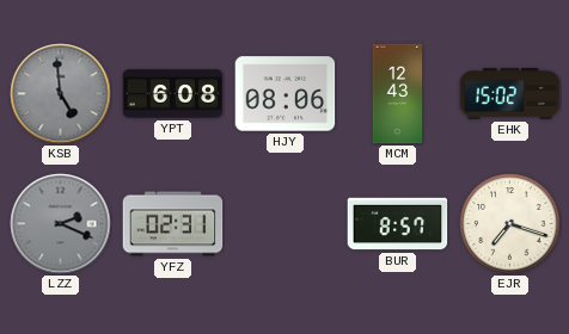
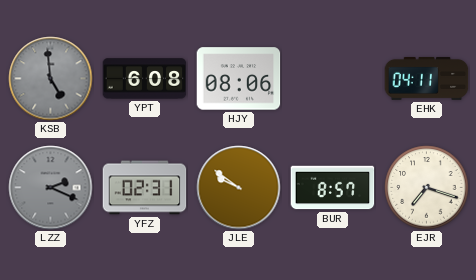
MCM: 12:43 -> none (398, 94)
EHK: 15:02 -> 04:11 (427, 78)
JLE: none -> 9:51 (239, 188)
